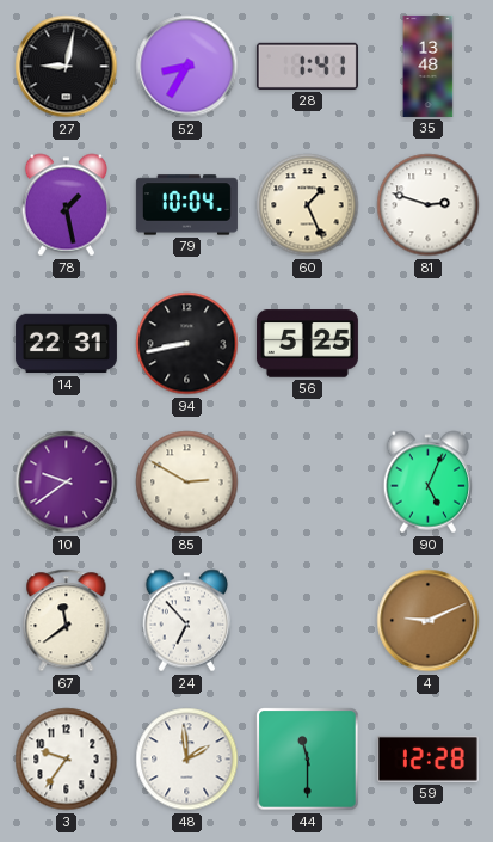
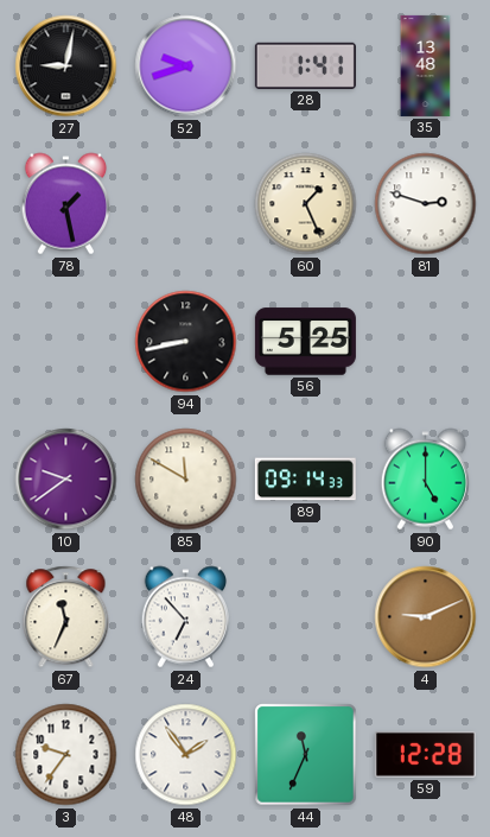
52: 8:35 -> 9:42 (186, 66)
79: 10:04 -> none (186, 205)
14: 22:31 -> none (66, 344)
85: 2:50 -> 11:50 (186, 480)
89: none -> 09:14 (305, 480)
90: 5:04 -> 5:00 (425, 480)
67: 11:39 -> 11:34 (66, 617)
48: 1:59 -> 1:54 (186, 755)
44: 11:30 -> 11:34 (306, 755)
